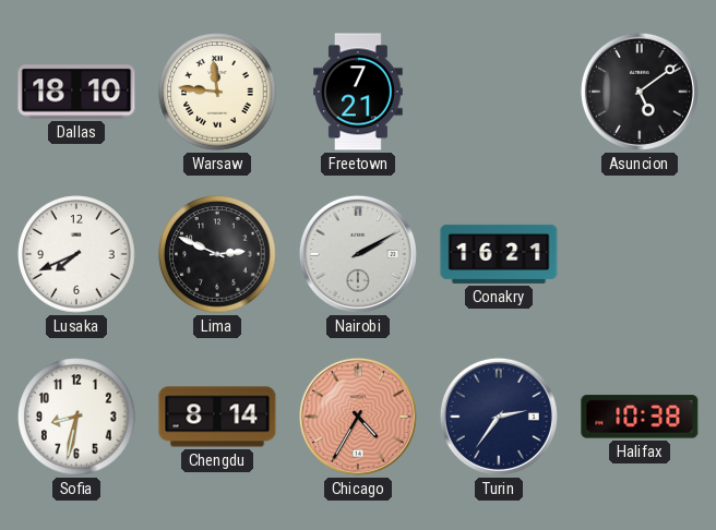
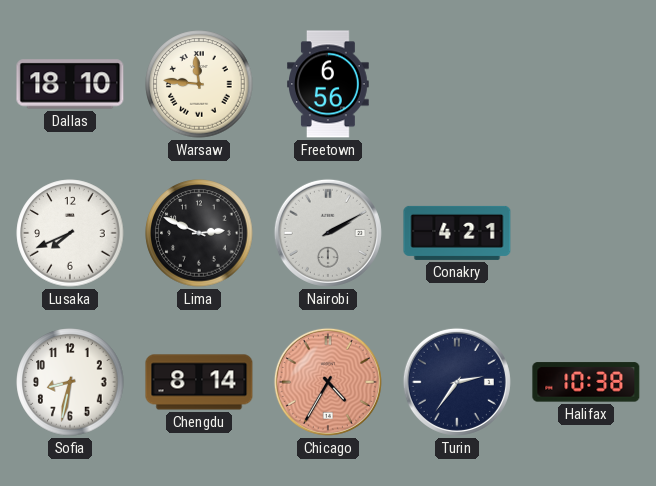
Freetown: 7:21 -> 6:56 (329, 84)
Asuncion: 5:09 -> none (640, 92)
Conakry: 16:21 -> 4:21 (457, 233)
